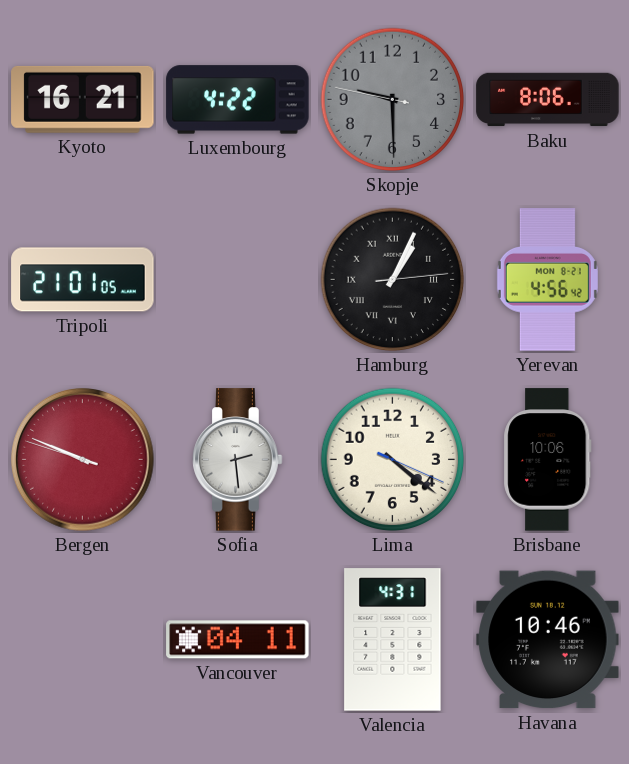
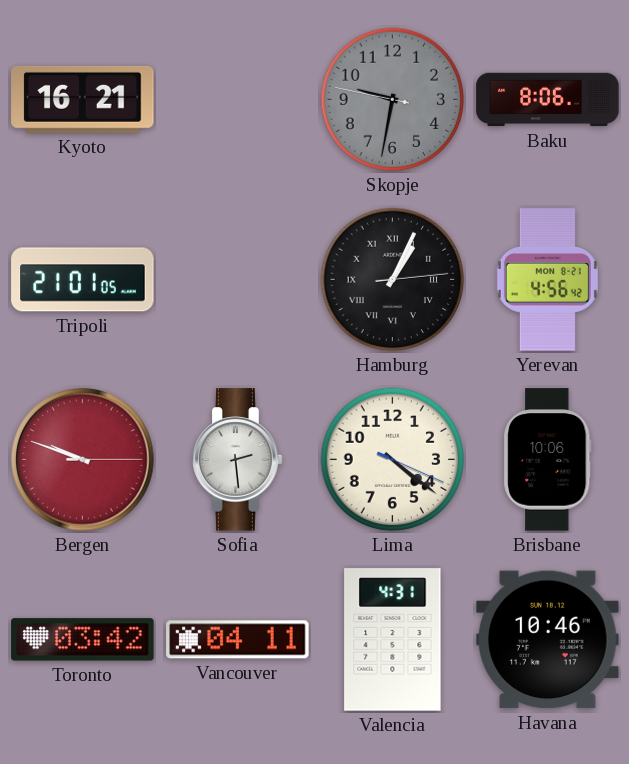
Luxembourg: 4:22 -> none (238, 100)
Skopje: 9:29 -> 9:31 (393, 100)
Bergen: 9:48:48 -> 9:48:15 (83, 460)
Toronto: none -> 03:42 (83, 640)
